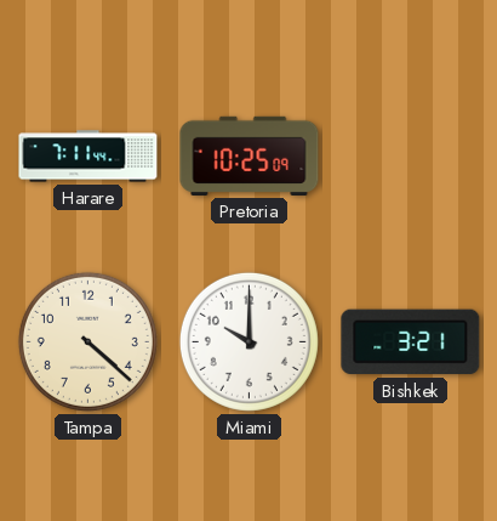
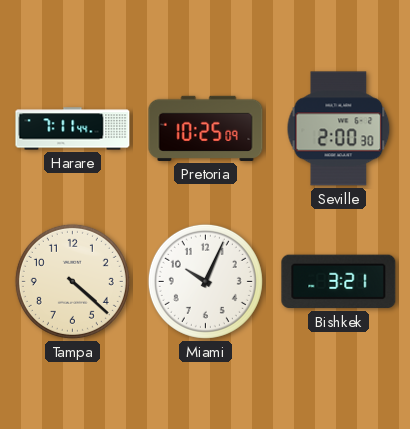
Seville: none -> 2:00 (339, 129)
Miami: 10:00 -> 10:04 (205, 281)
